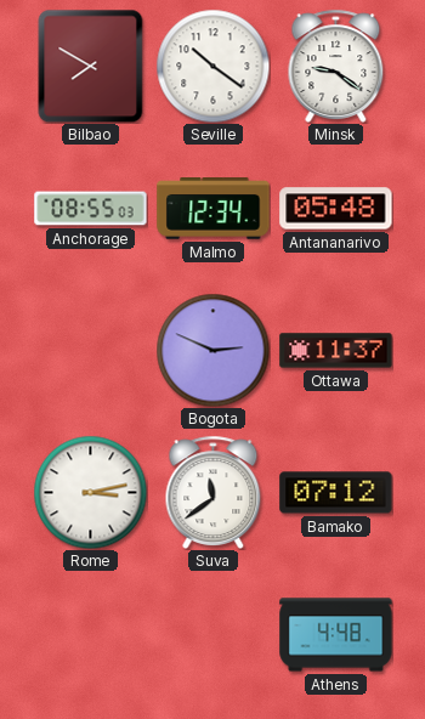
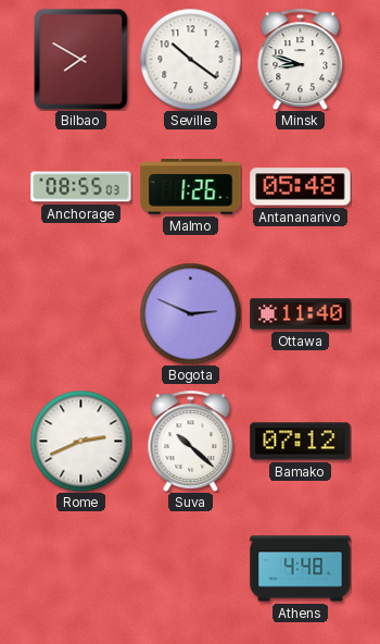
Minsk: 9:21 -> 8:48 (301, 59)
Malmo: 12:34 -> 1:26 (191, 187)
Ottawa: 11:37 -> 11:40 (301, 314)
Rome: 3:13 -> 2:41 (80, 441)
Suva: 11:39 -> 10:22 (191, 441)
